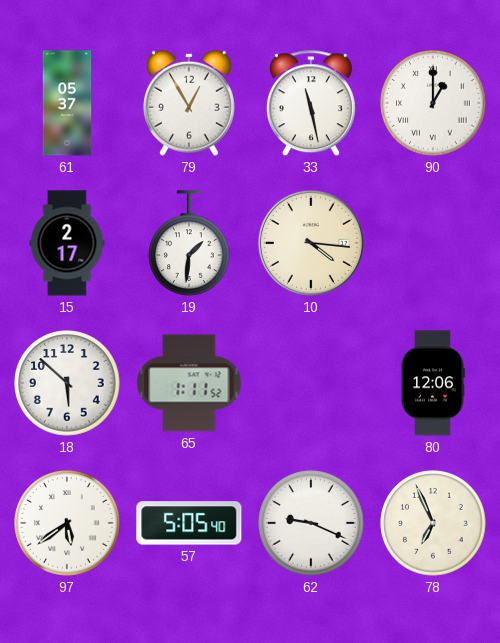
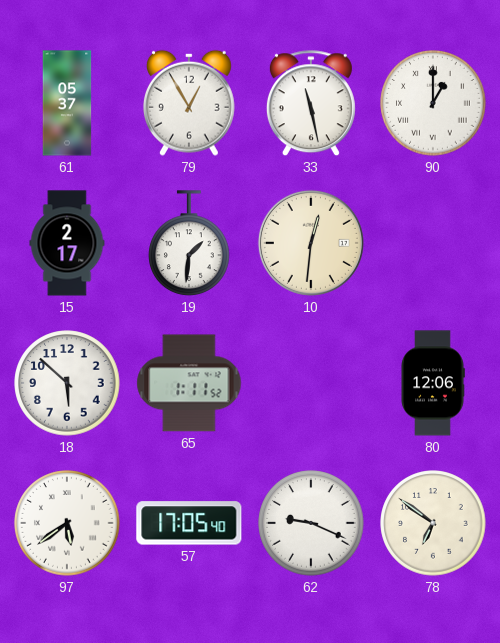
10: 4:16 -> 12:31 (311, 243)
57: 5:05 -> 17:05 (189, 523)
78: 6:56 -> 6:51 (433, 523)
